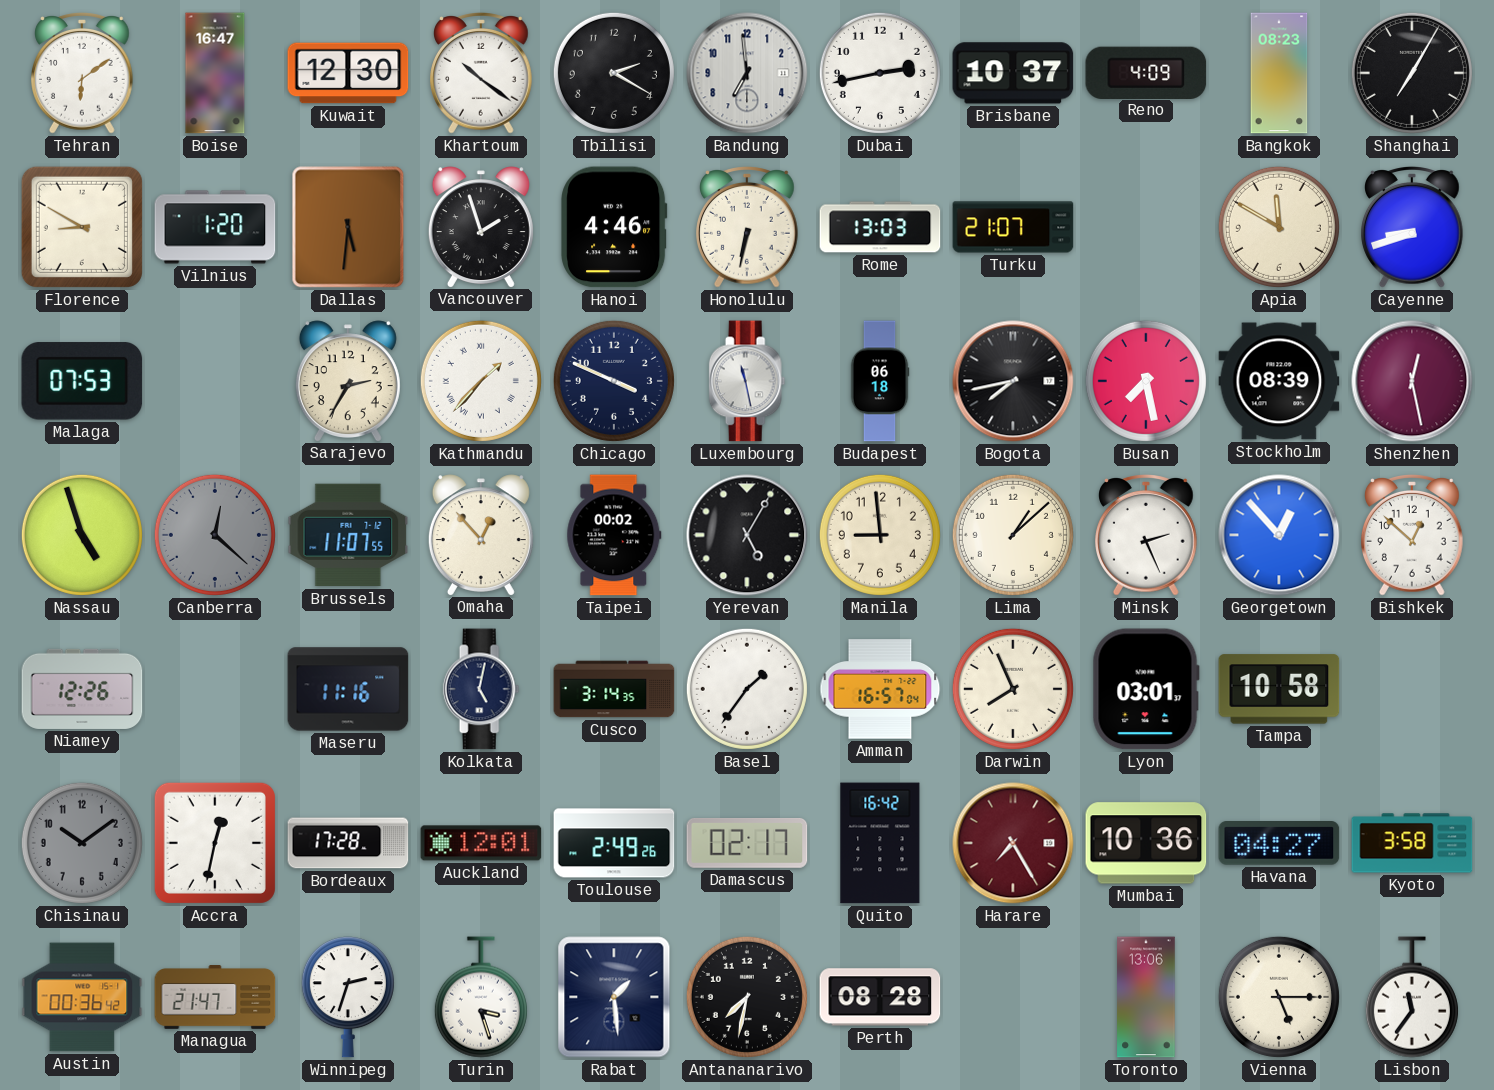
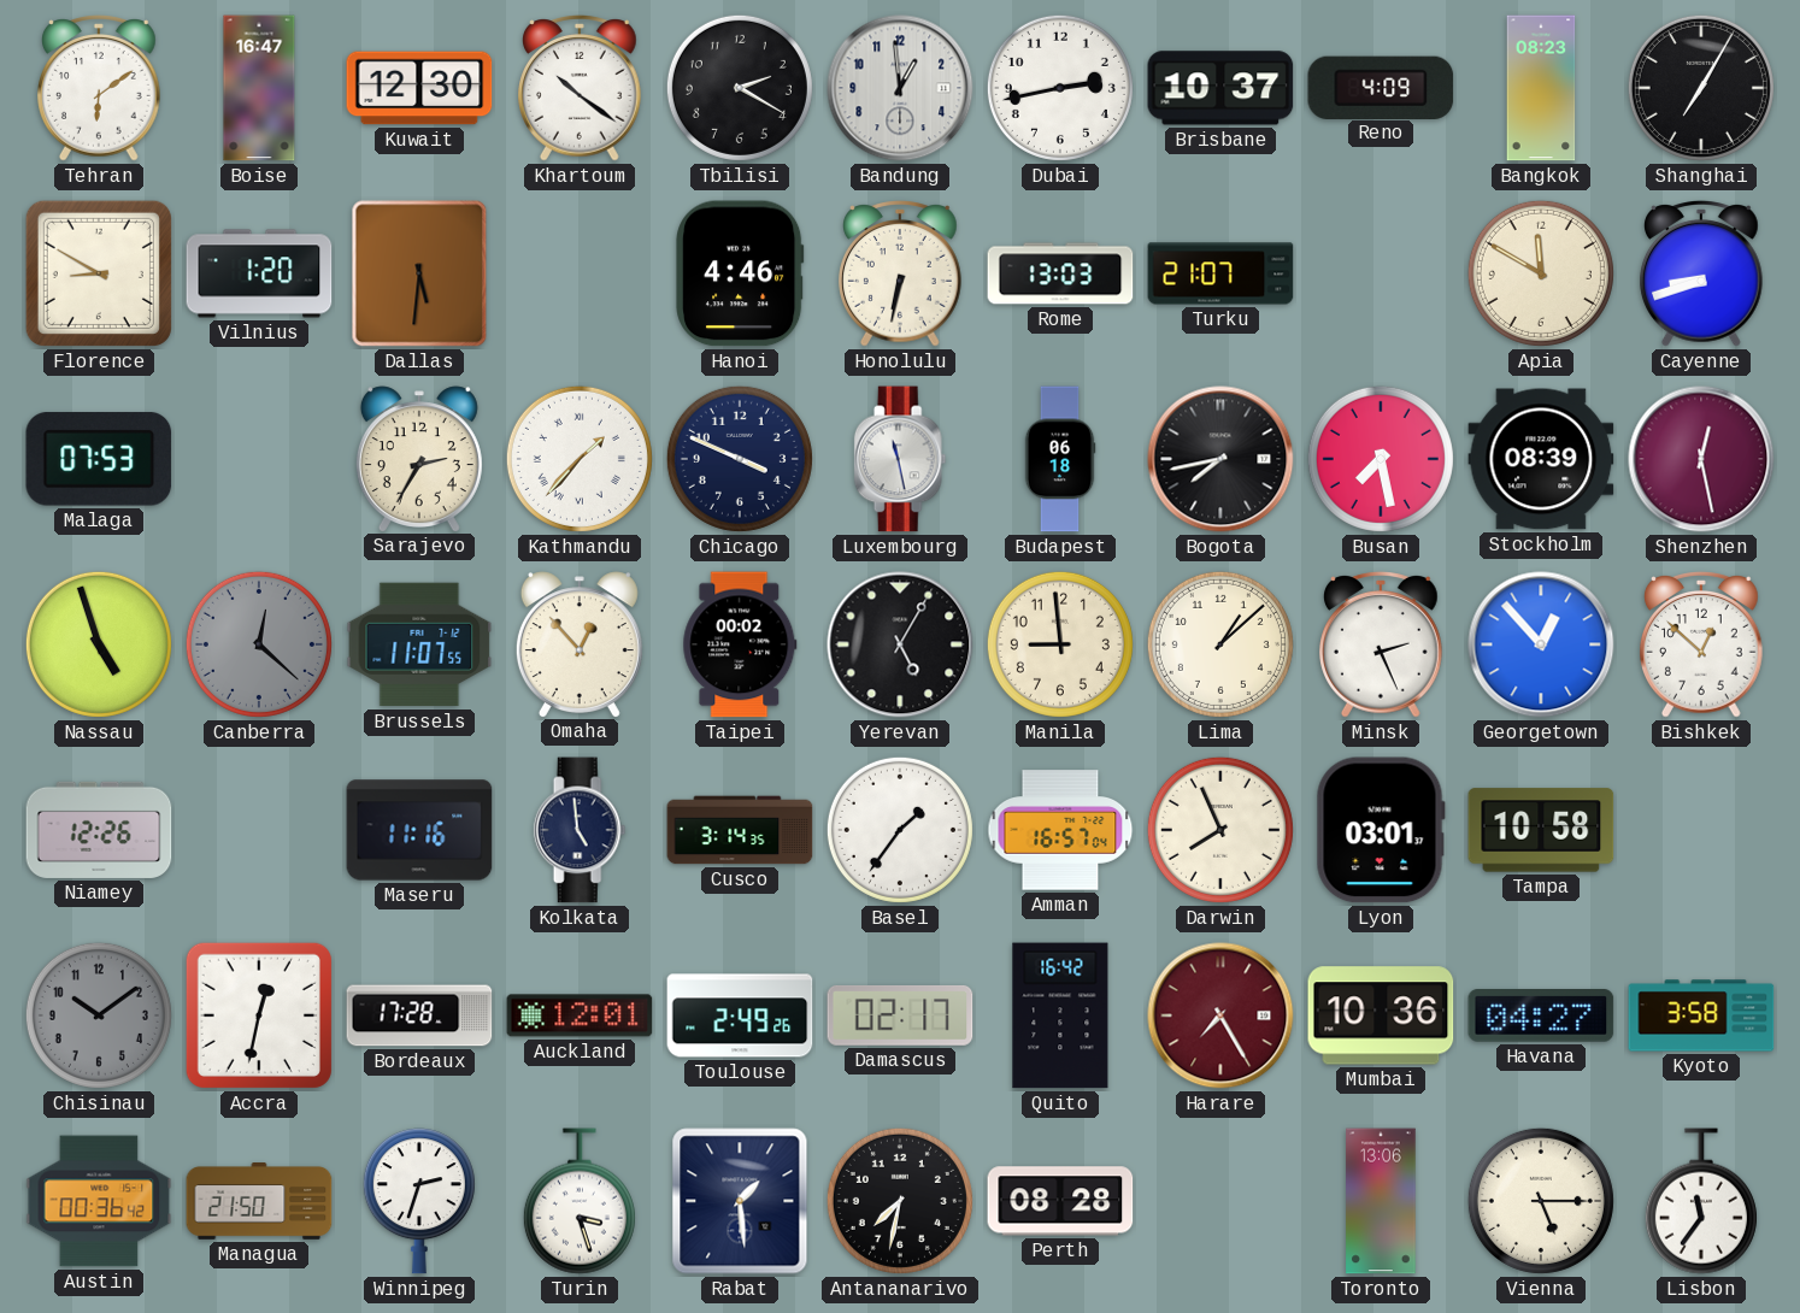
Bandung: 6:59 -> 12:59 (900, 88)
Vancouver: 1:57 -> none (481, 227)
Kolkata: 5:02 -> 4:59 (580, 830)
Managua: 21:47 -> 21:50 (259, 1201)
